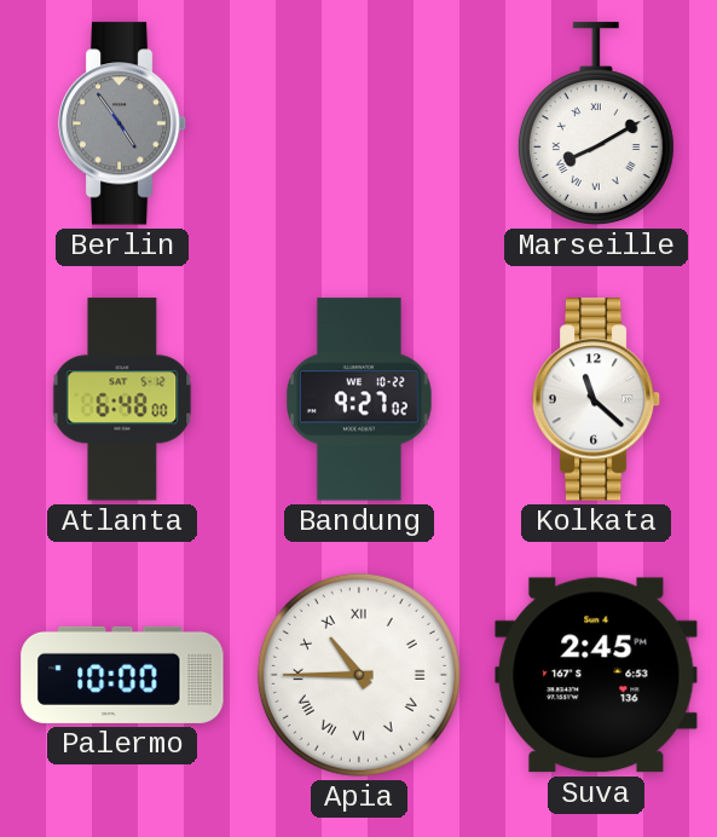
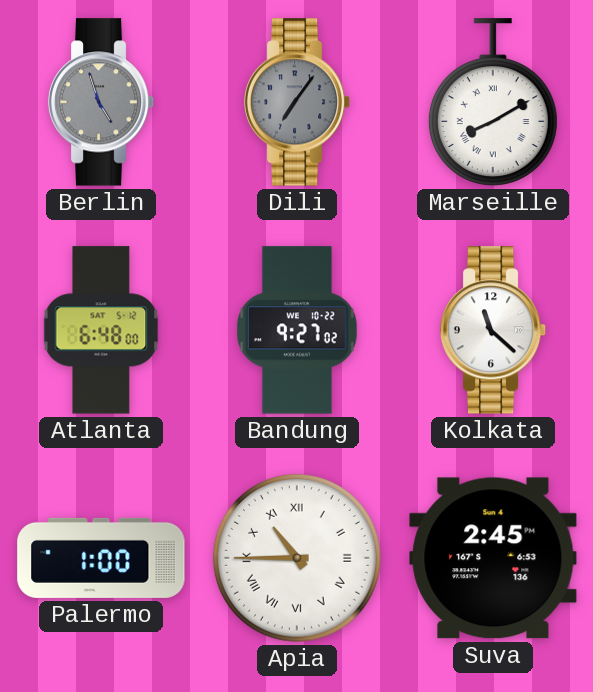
Berlin: 4:54 -> 4:57 (101, 102)
Dili: none -> 7:06 (297, 102)
Palermo: 10:00 -> 1:00 (101, 558)
